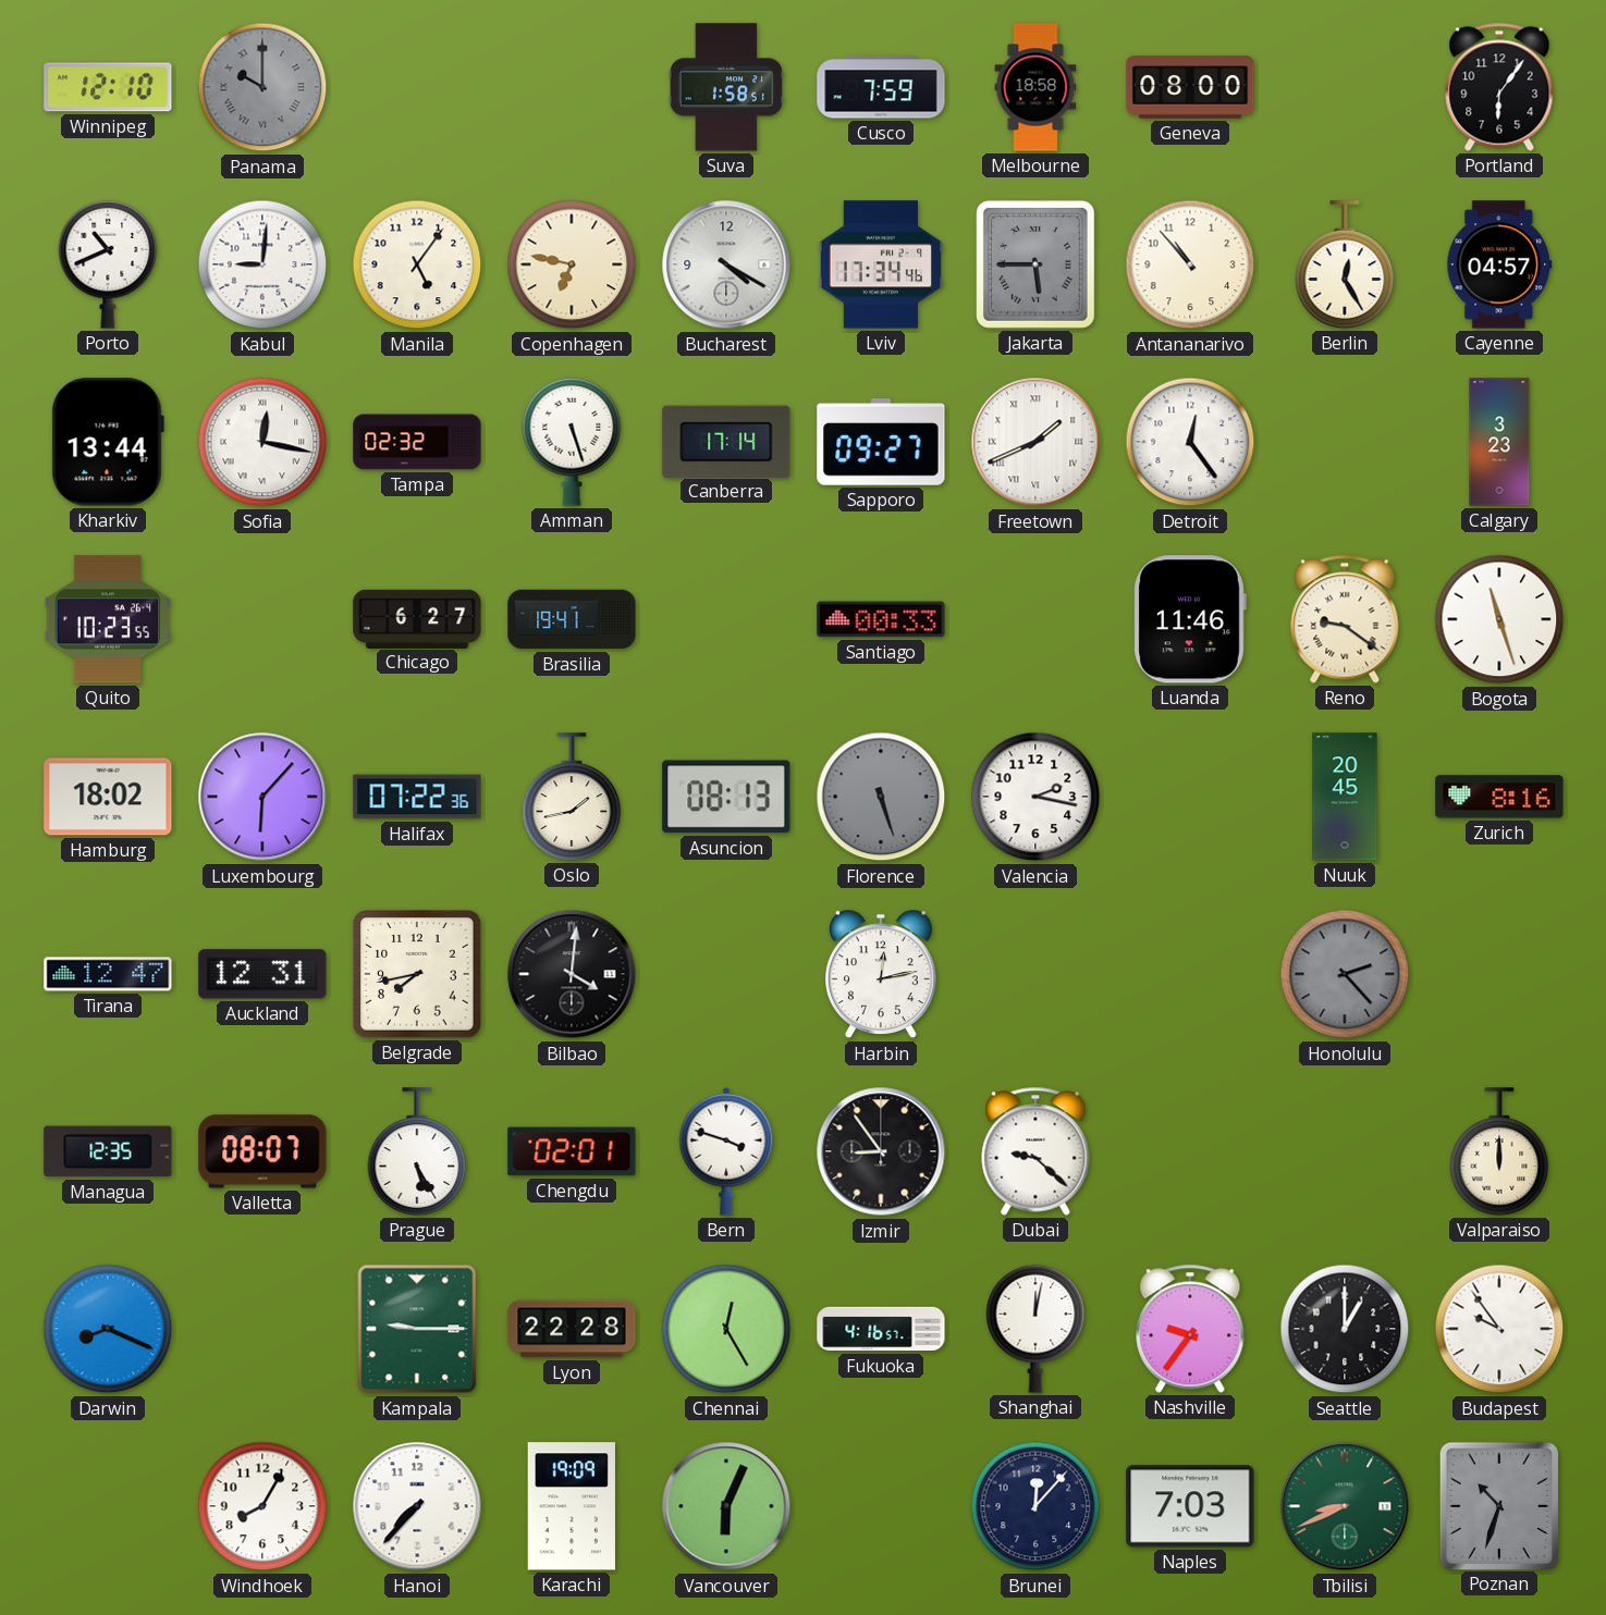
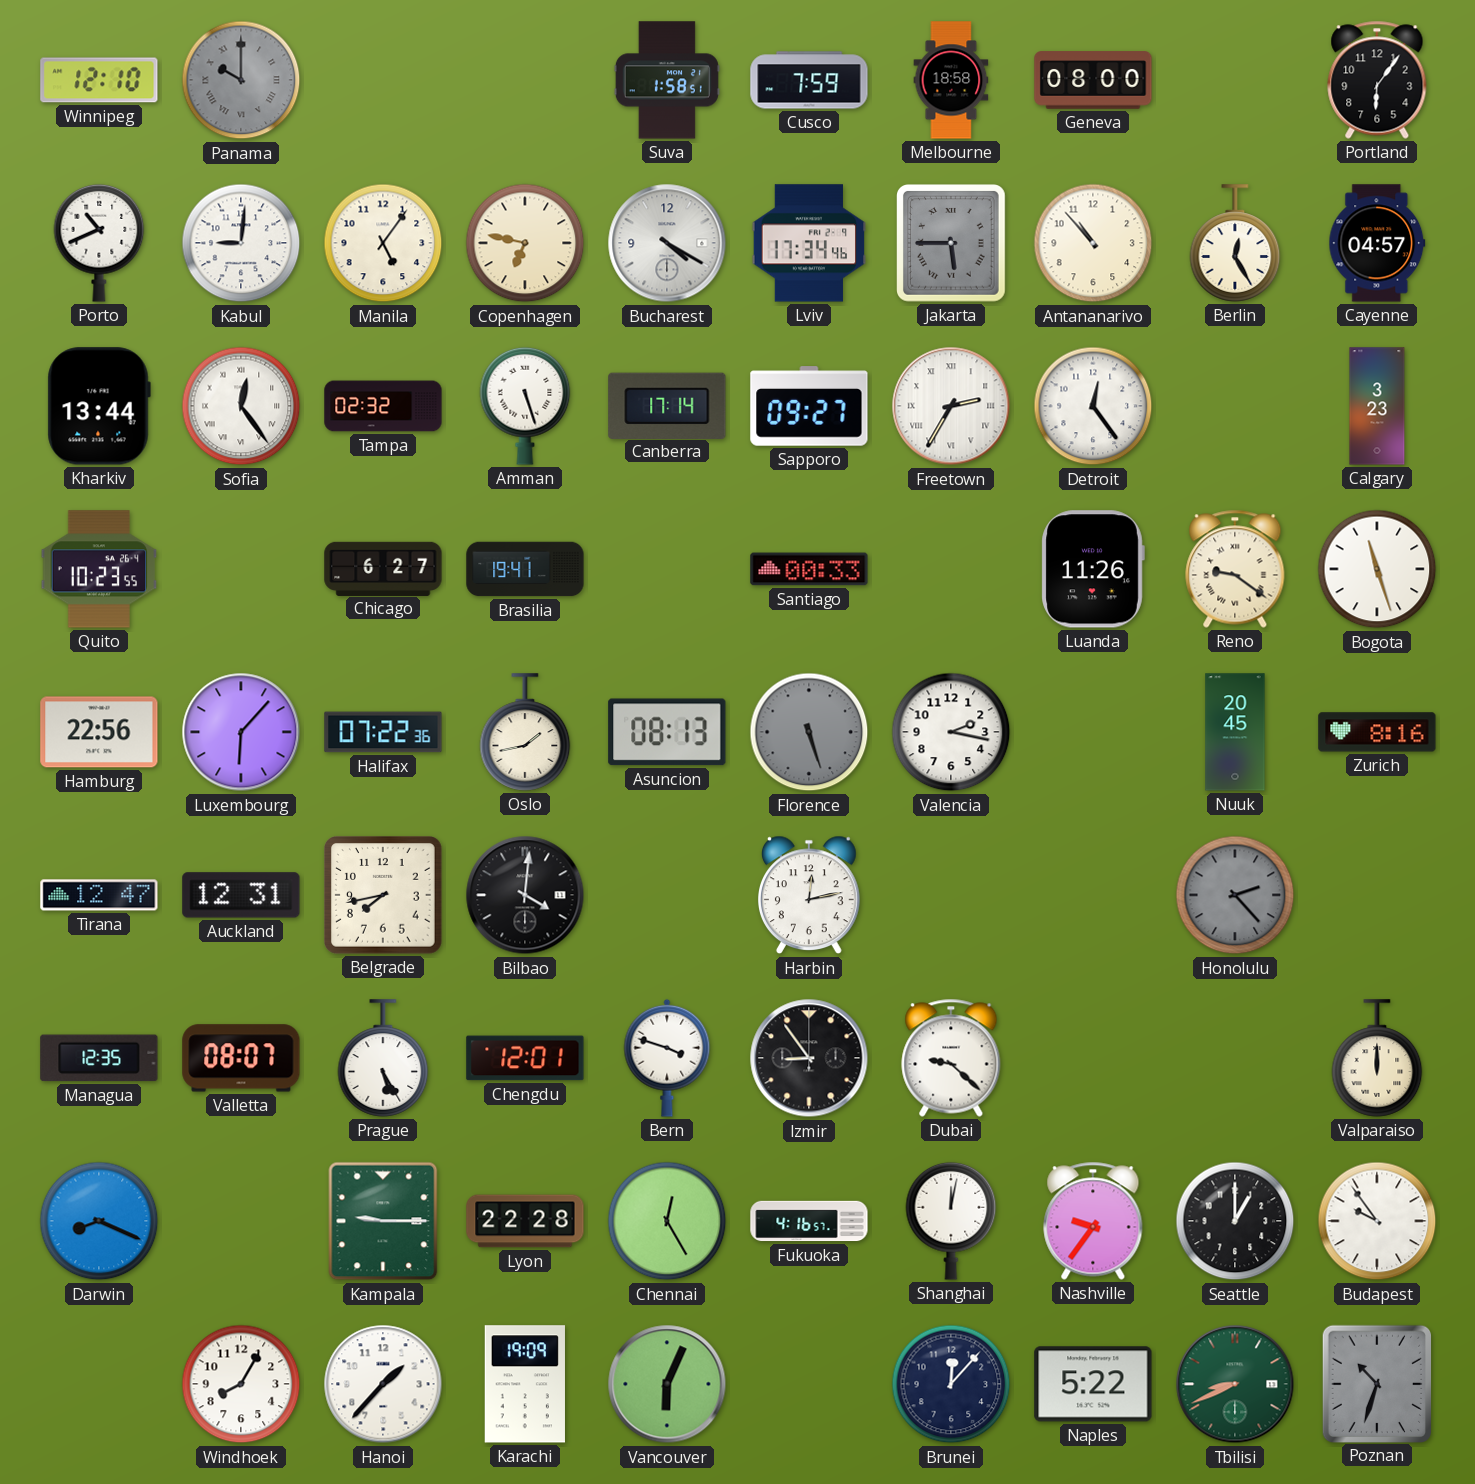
Sofia: 12:17 -> 12:24 (241, 406)
Freetown: 1:41 -> 2:35 (951, 406)
Luanda: 11:46 -> 11:26 (1093, 569)
Hamburg: 18:02 -> 22:56 (99, 732)
Chengdu: 02:01 -> 12:01 (525, 1058)
Hanoi: 7:37 -> 1:37 (383, 1384)
Naples: 7:03 -> 5:22 (1093, 1384)
